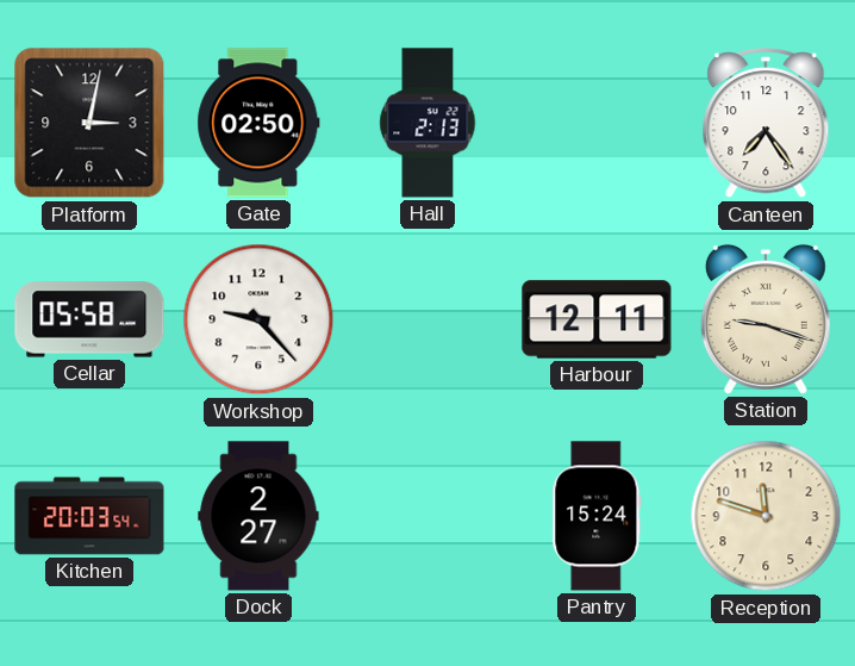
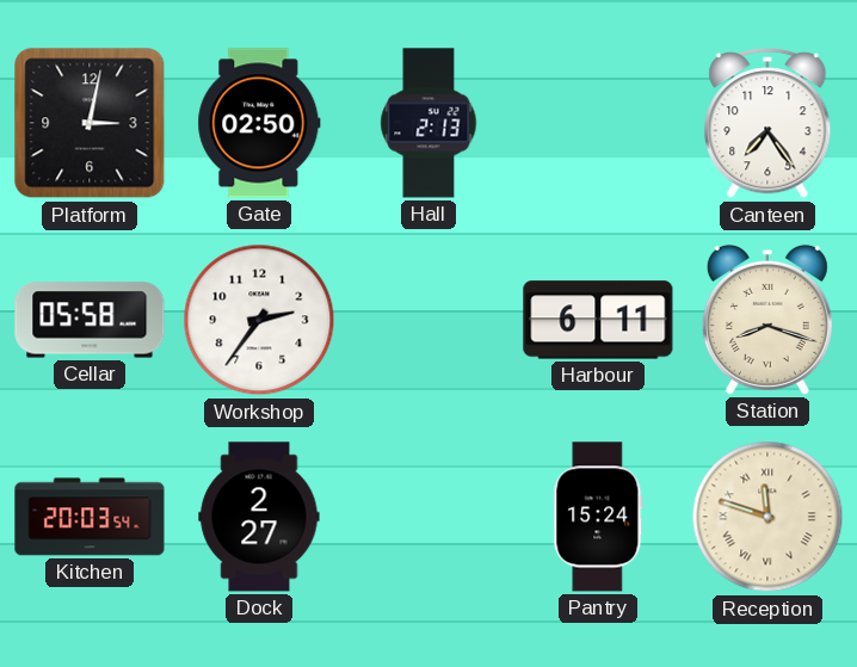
Workshop: 9:23 -> 2:36 (259, 320)
Harbour: 12:11 -> 6:11 (598, 320)
Station: 9:18 -> 8:18 (767, 320)
Reception numerals: Arabic -> Roman (767, 517)
